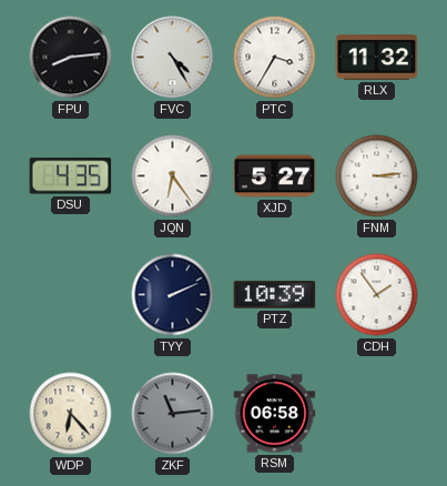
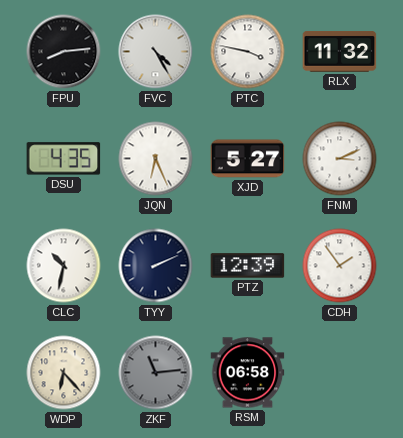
PTC: 3:35 -> 3:47 (248, 52)
JQN: 6:24 -> 6:26 (156, 159)
FNM: 3:14 -> 3:11 (340, 159)
CLC: none -> 10:32 (64, 266)
PTZ: 10:39 -> 12:39 (248, 266)
